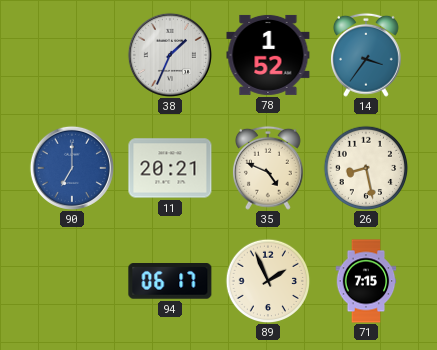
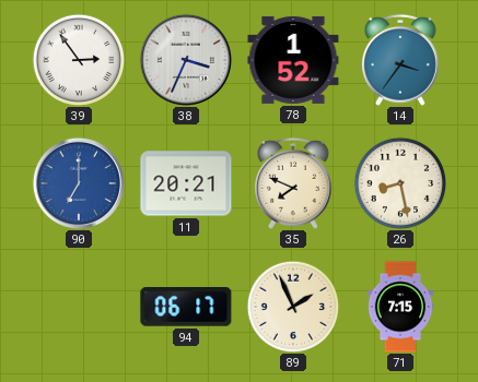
39: none -> 2:54 (79, 60)
38: 1:34 -> 3:34 (186, 60)
35: 4:49 -> 7:49 (293, 183)
